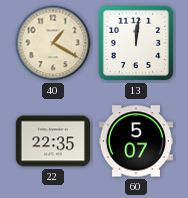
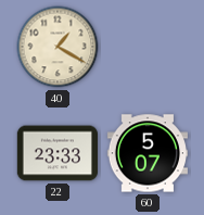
13: 12:01 -> none (136, 43)
22: 22:35 -> 23:33 (56, 153)
